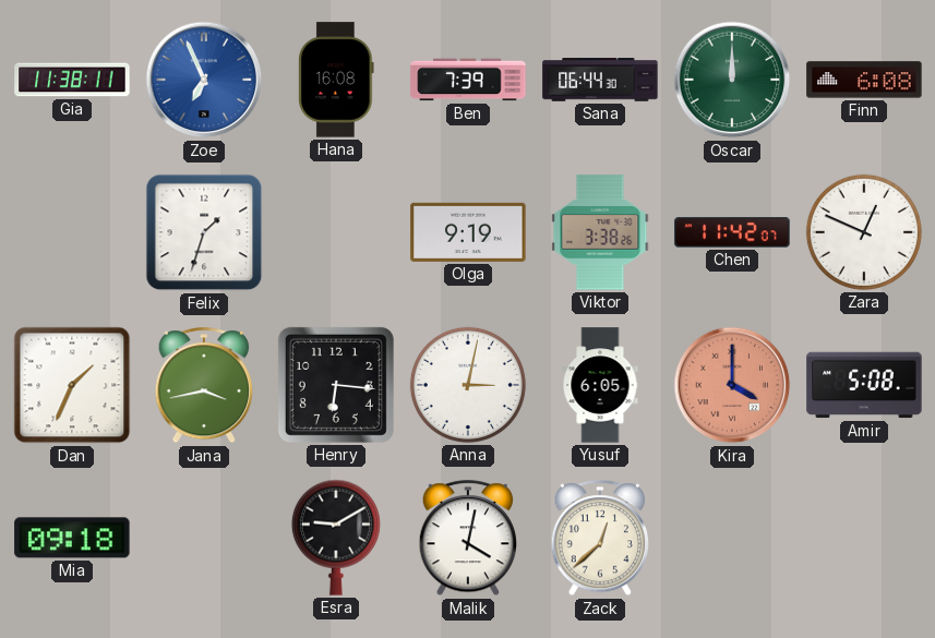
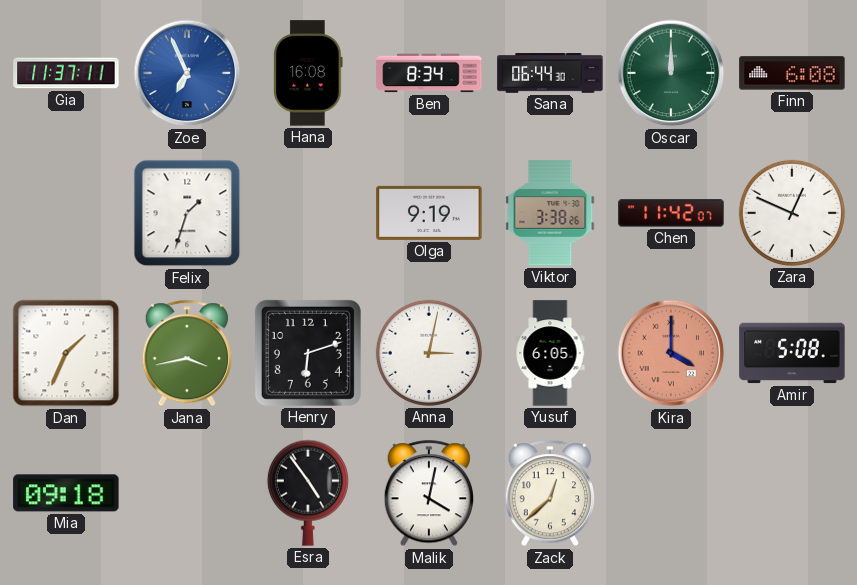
Gia: 11:38 -> 11:37 (66, 73)
Ben: 7:39 -> 8:34 (429, 73)
Henry: 6:16 -> 6:12 (308, 353)
Esra: 9:10 -> 4:54 (308, 493)
